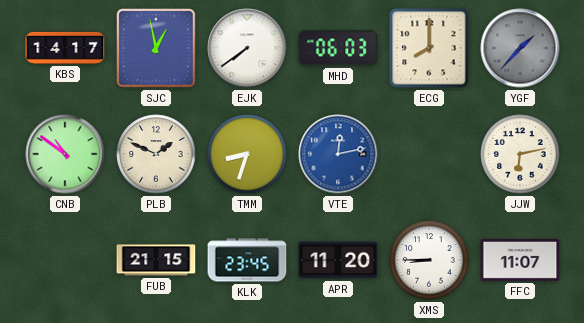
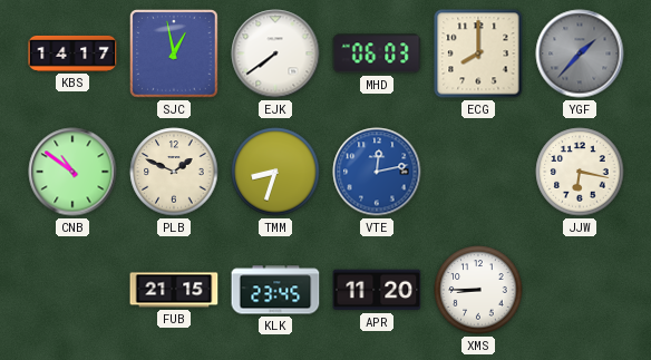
JJW: 6:13 -> 6:17 (580, 172)
FFC: 11:07 -> none (520, 260)
